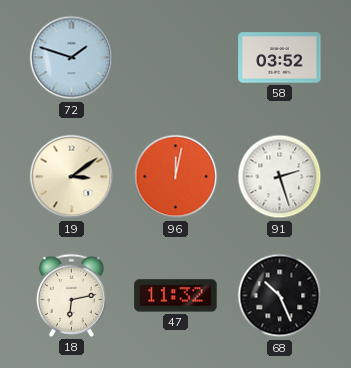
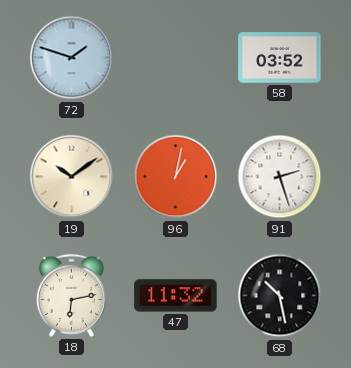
19: 3:09 -> 10:09 (72, 177)
96: 12:02 -> 1:02 (176, 177)
68: 10:26 -> 10:28 (280, 296)
